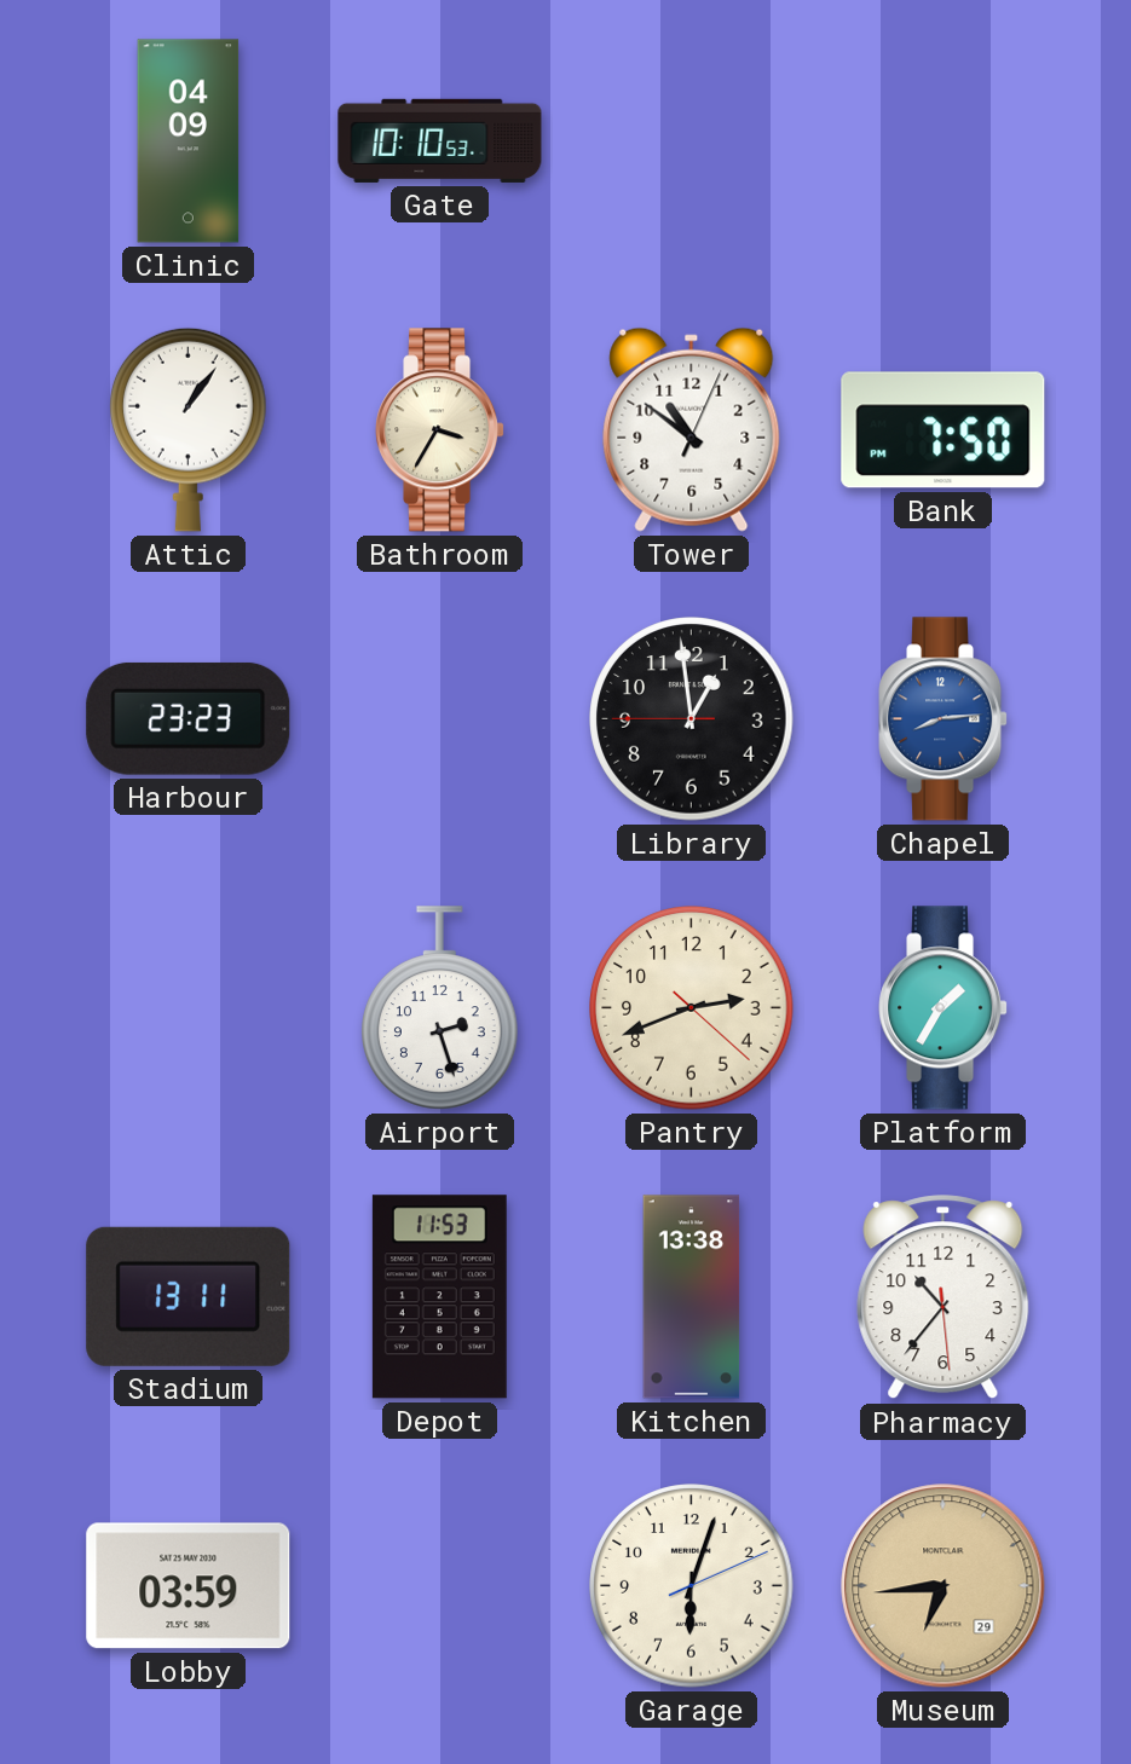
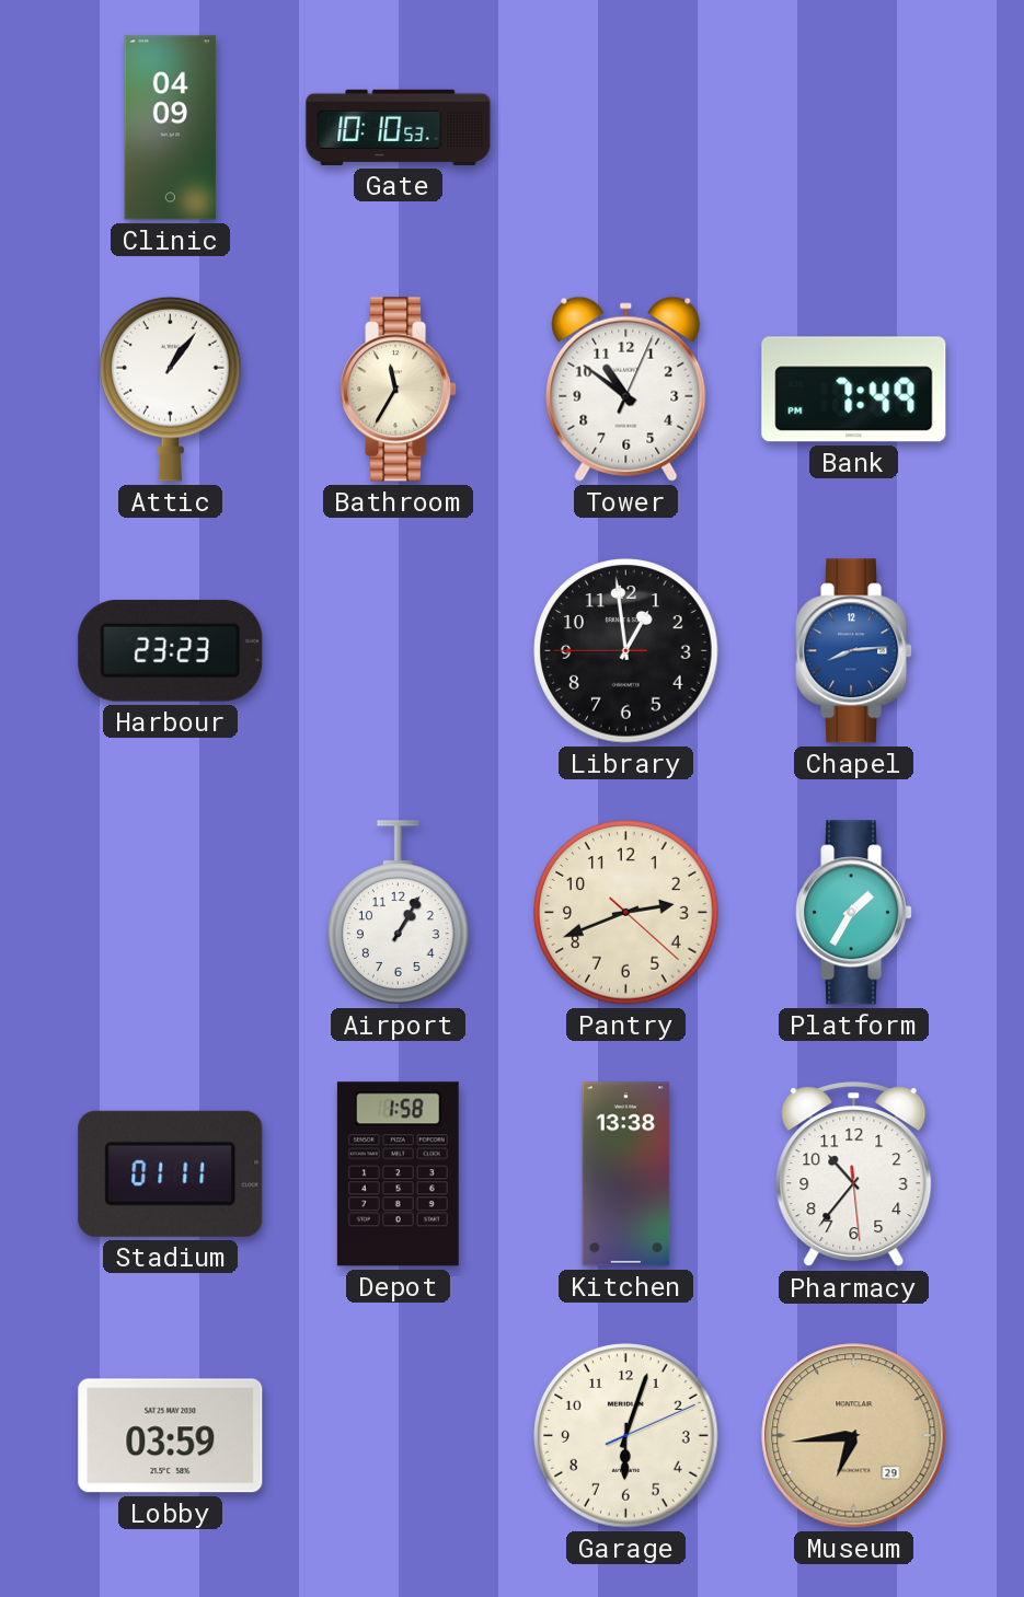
Bathroom: 3:35 -> 11:35 (399, 390)
Bank: 7:50 -> 7:49 (854, 390)
Airport: 2:27 -> 1:05 (399, 913)
Stadium: 13:11 -> 01:11 (171, 1173)
Depot: 11:53 -> 1:58 (398, 1174)
